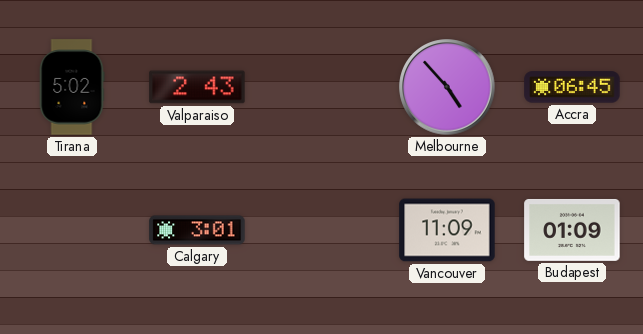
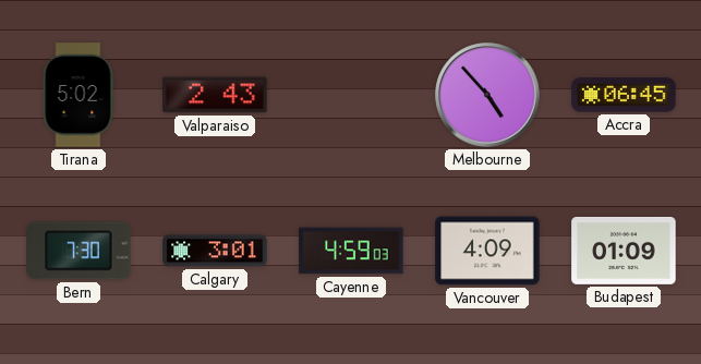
Bern: none -> 7:30 (78, 251)
Cayenne: none -> 4:59 (351, 251)
Vancouver: 11:09 -> 4:09 (487, 251)
